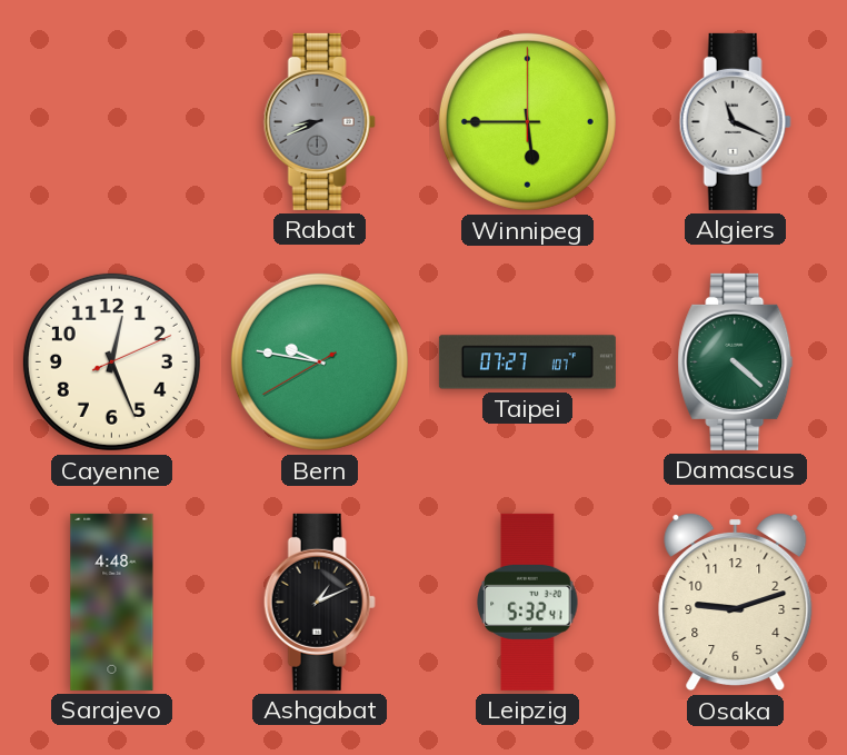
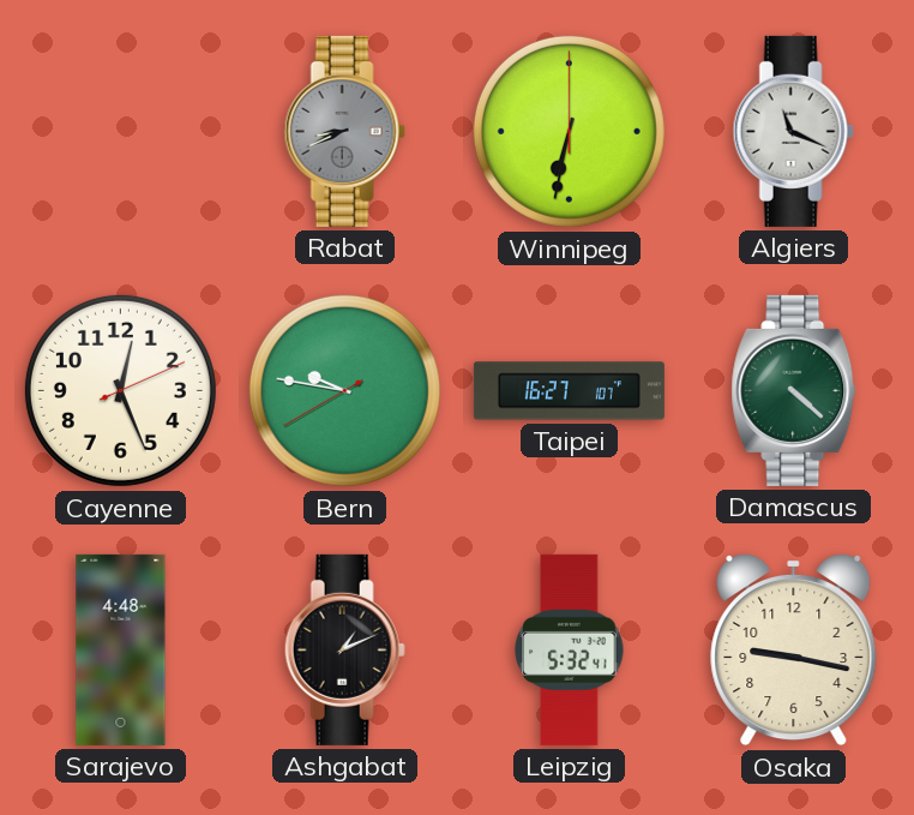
Winnipeg: 5:45 -> 6:32 (569, 131)
Taipei: 07:27 -> 16:27 (569, 391)
Osaka: 9:12 -> 9:17 (794, 649)
